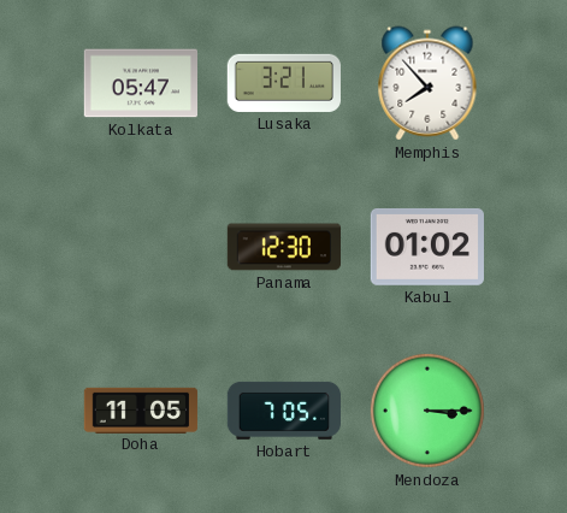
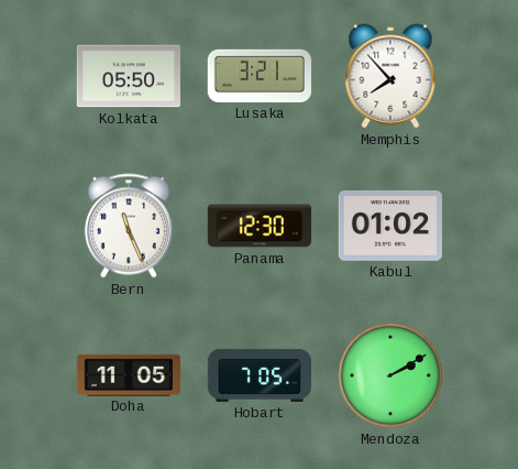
Kolkata: 05:47 -> 05:50 (128, 76)
Bern: none -> 11:26 (129, 226)
Mendoza: 3:15 -> 2:10 (390, 375)
